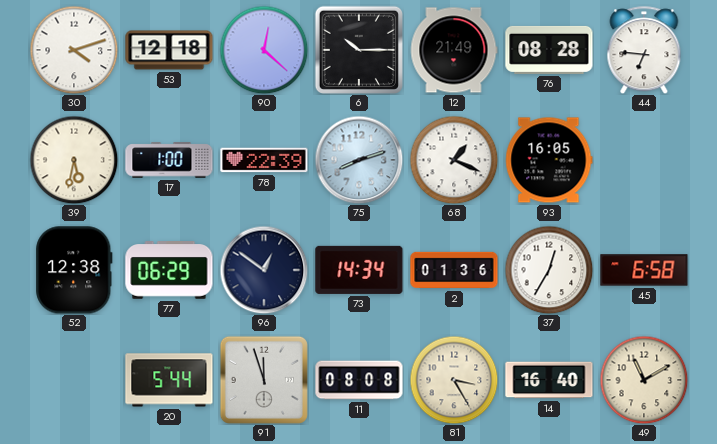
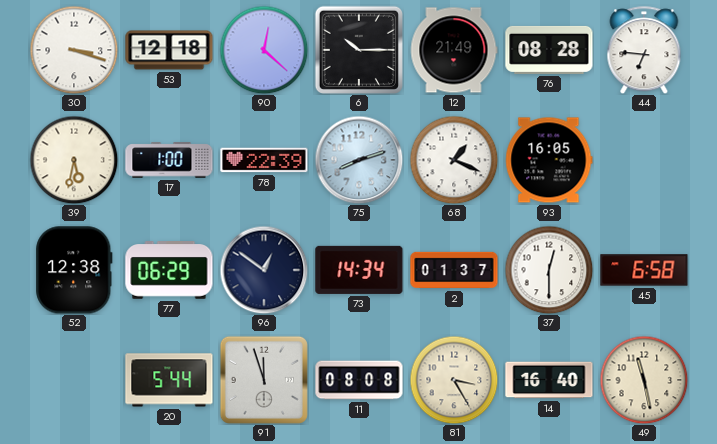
30: 4:12 -> 3:18 (74, 50)
2: 01:36 -> 01:37 (454, 270)
37: 12:35 -> 12:30 (549, 270)
49: 11:10 -> 11:28 (644, 380)
